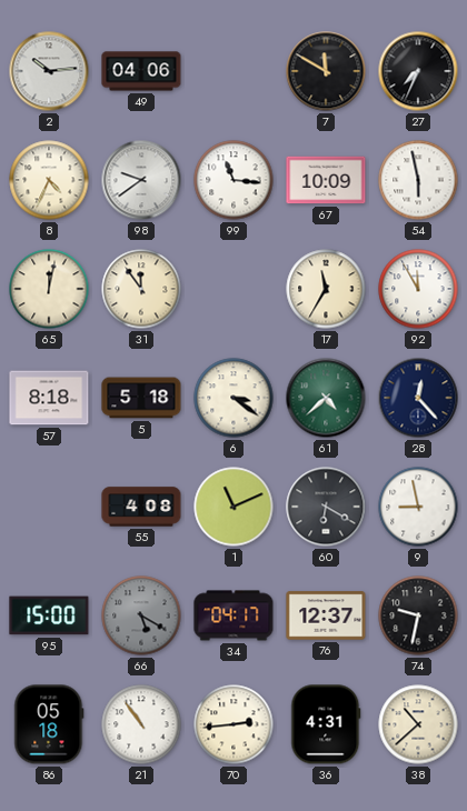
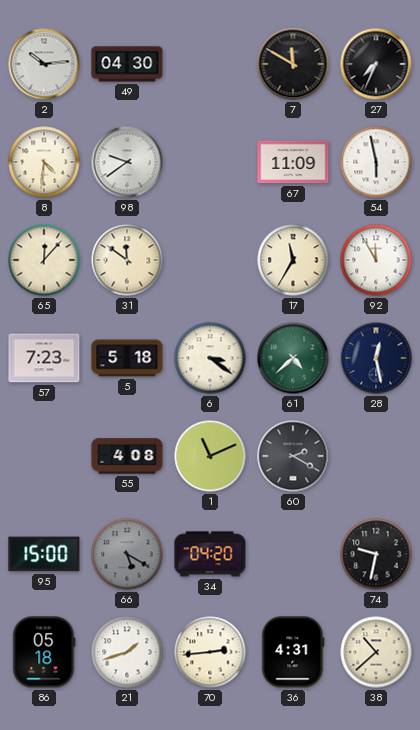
49: 04:06 -> 04:30 (127, 64)
8: 4:34 -> 4:31 (44, 162)
99: 11:16 -> none (233, 180)
67: 10:09 -> 11:09 (293, 162)
65: 12:02 -> 12:07 (44, 260)
31: 11:54 -> 11:51 (127, 260)
57: 8:18 -> 7:23 (44, 358)
28: 12:23 -> 12:28 (376, 358)
60: 6:20 -> 2:20 (293, 456)
9: 8:58 -> none (418, 507)
34: 04:17 -> 04:20 (210, 554)
76: 12:37 -> none (326, 615)
21: 10:54 -> 1:42 (127, 652)
